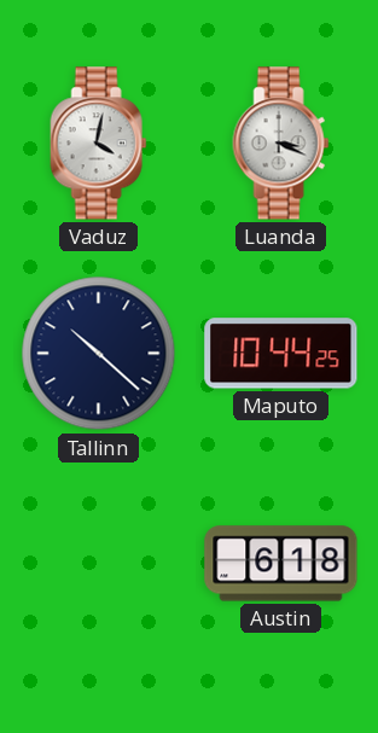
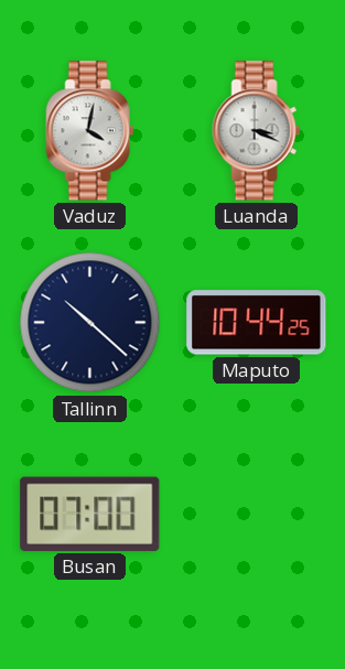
Busan: none -> 07:00 (90, 514)
Austin: 6:18 -> none (281, 564)
